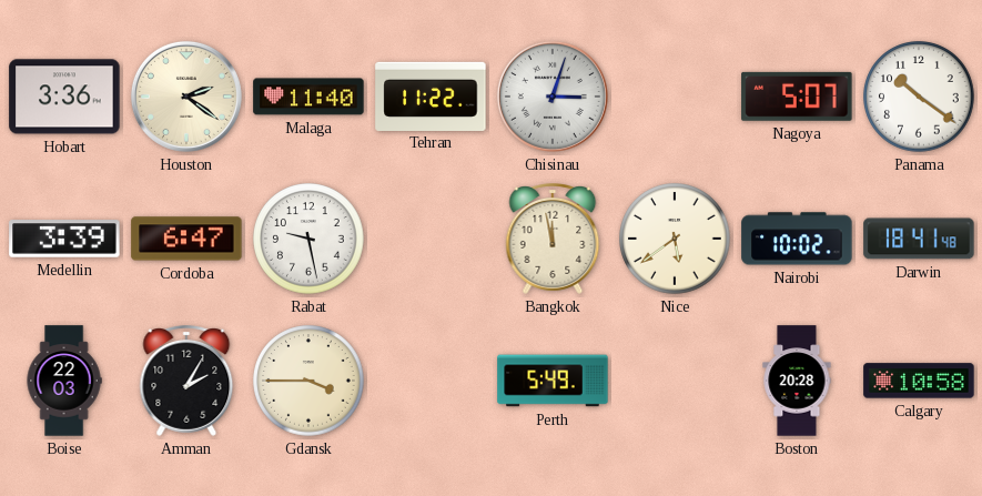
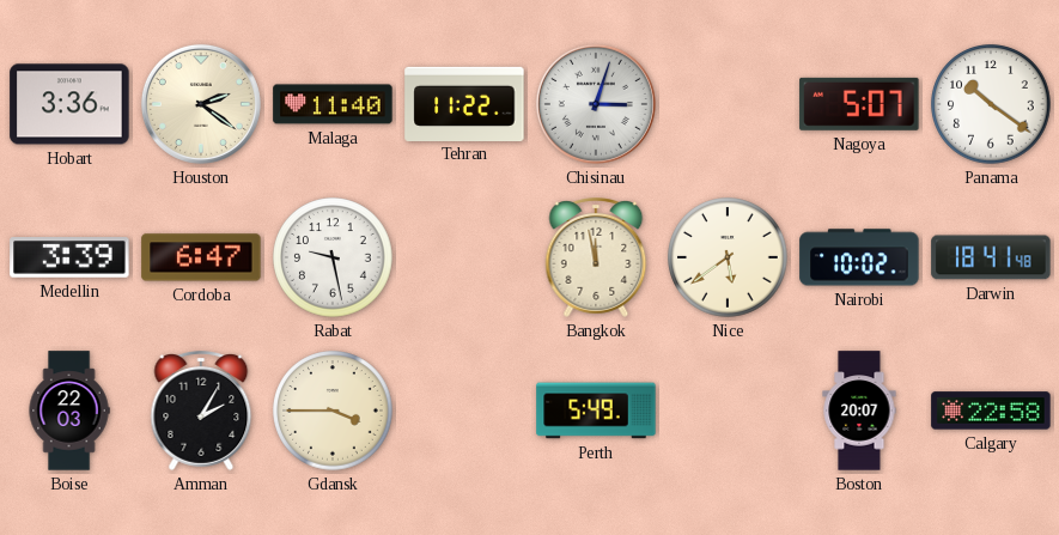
Boston: 20:28 -> 20:07 (859, 411)
Calgary: 10:58 -> 22:58 (991, 411)
